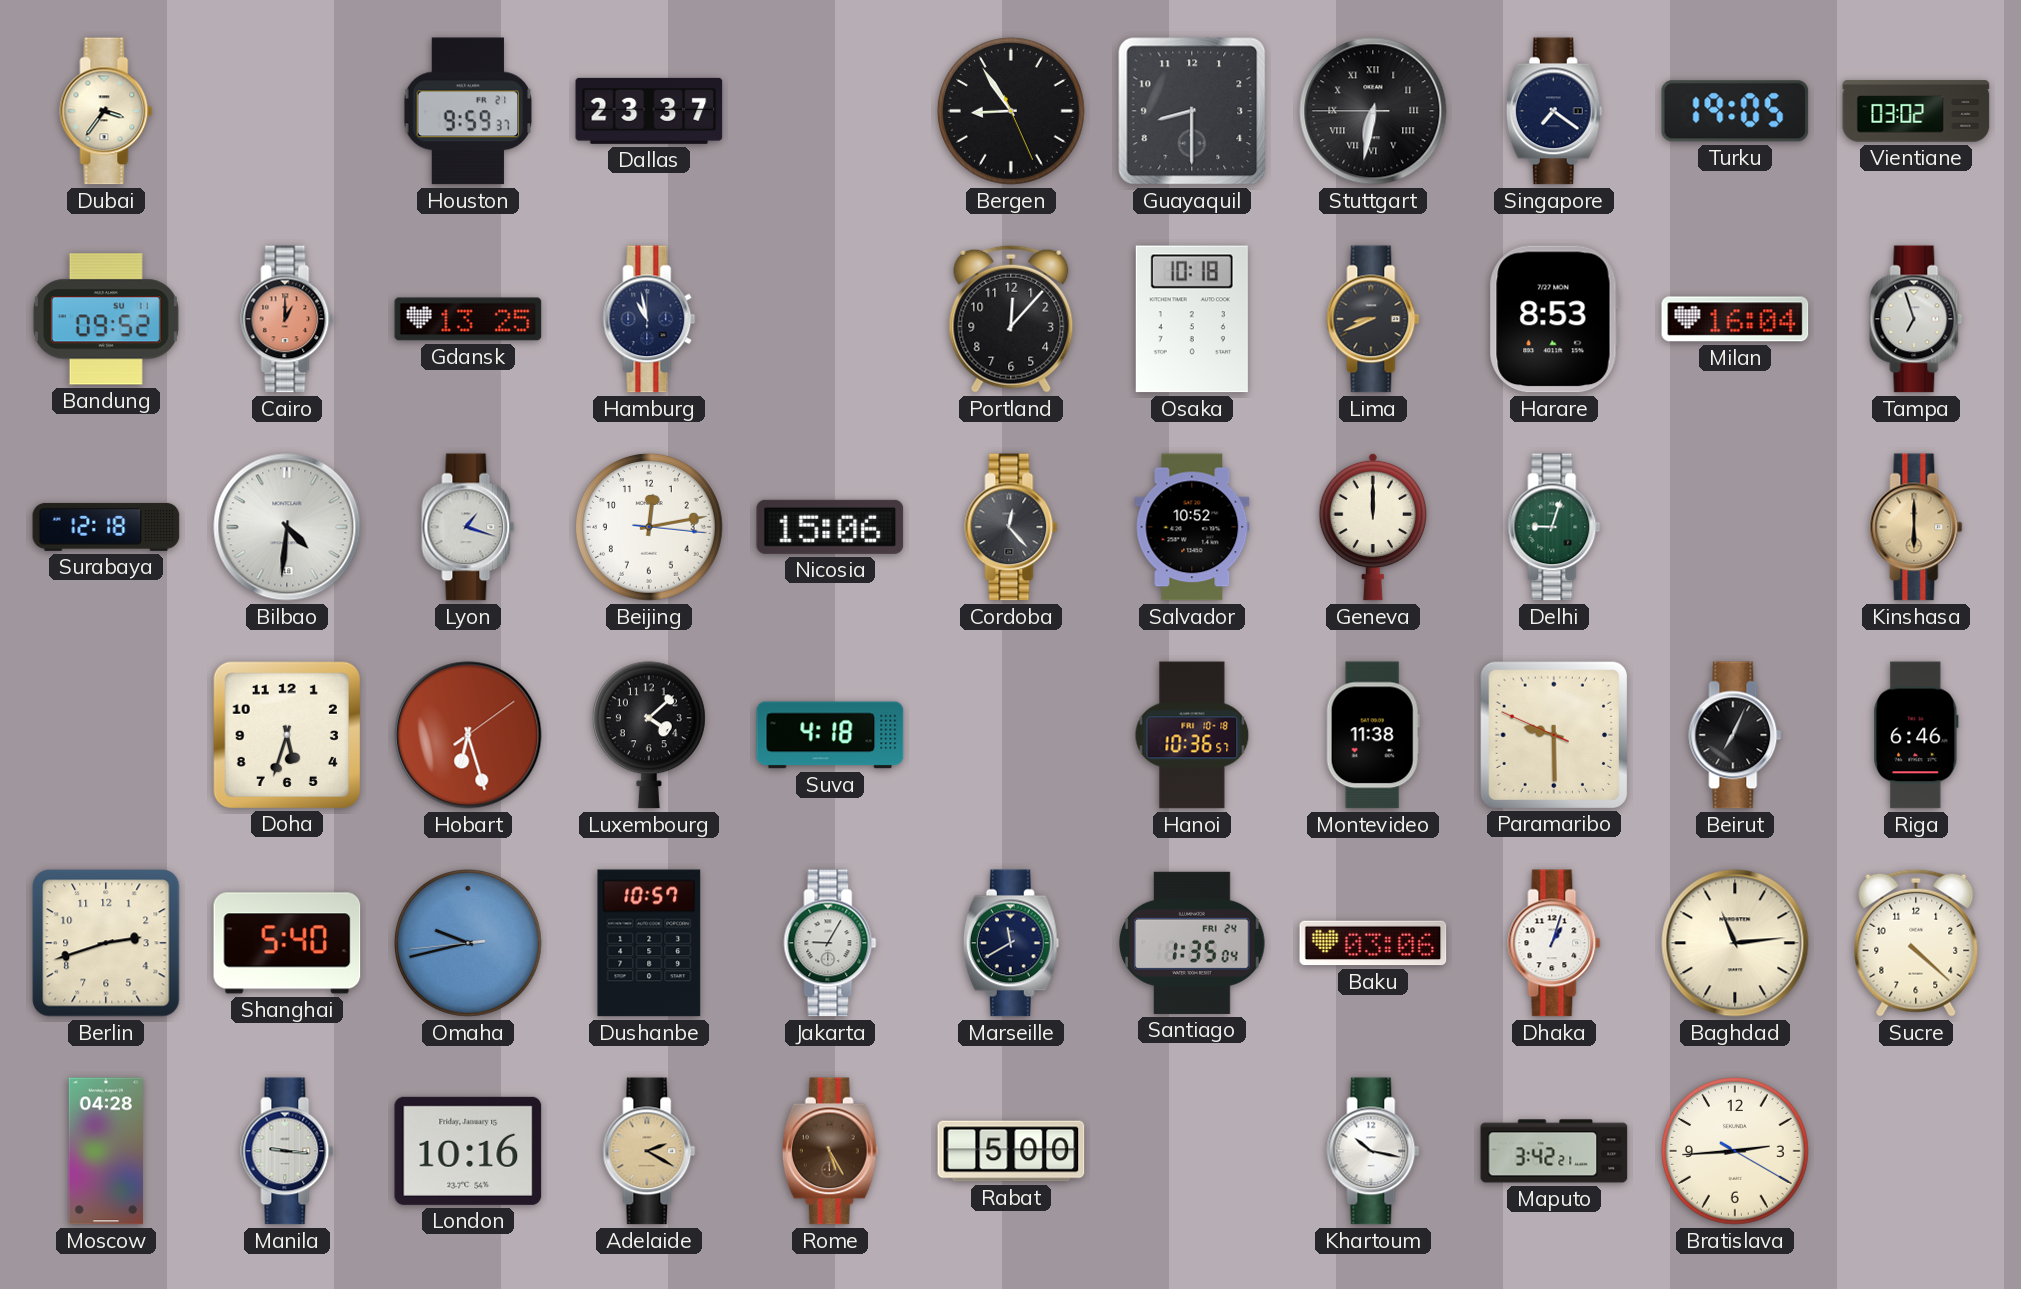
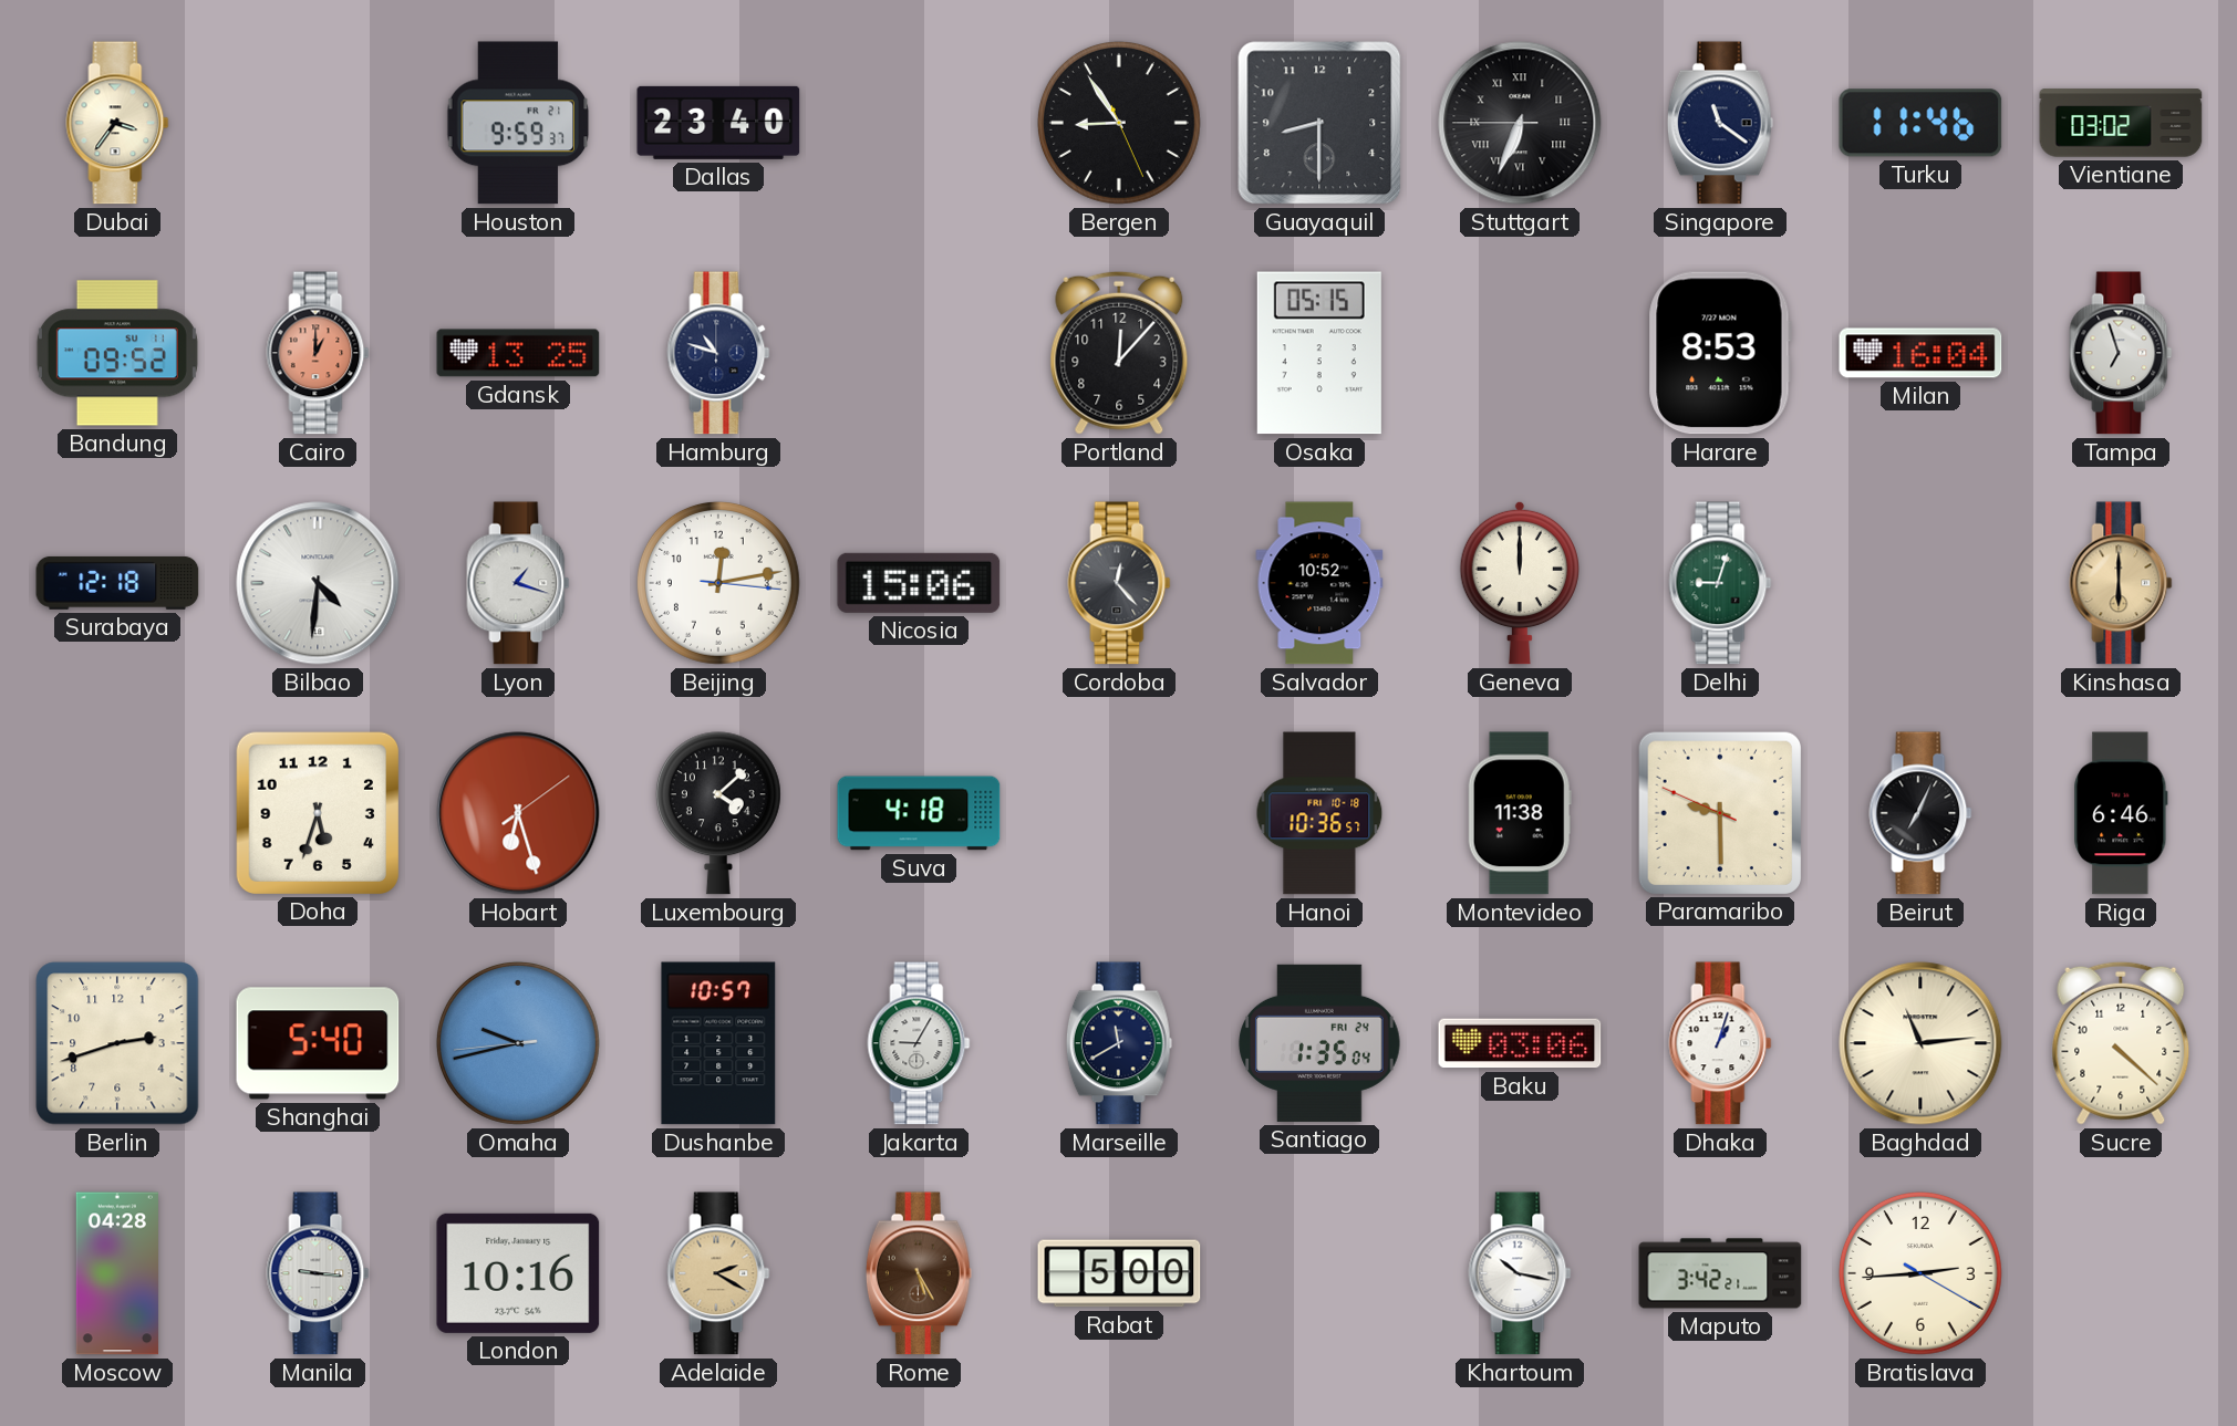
Dallas: 23:37 -> 23:40 (718, 123)
Stuttgart: 6:31 -> 6:33 (1520, 123)
Singapore: 7:21 -> 11:21 (1720, 123)
Turku: 19:05 -> 11:46 (1920, 123)
Hamburg: 10:58 -> 10:48 (718, 353)
Osaka: 10:18 -> 05:15 (1319, 353)
Lima: 8:41 -> none (1373, 319)
